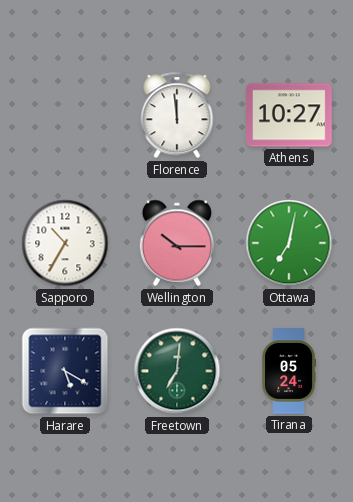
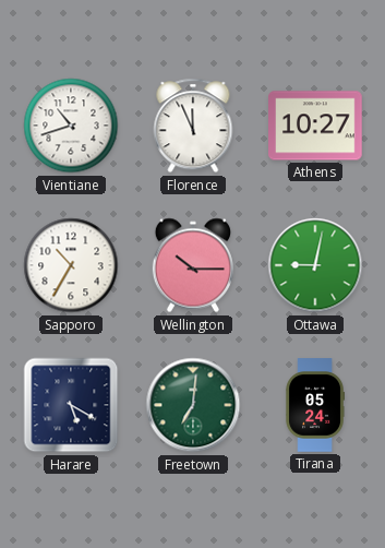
Vientiane: none -> 10:42 (71, 126)
Florence: 11:59 -> 11:56 (193, 126)
Ottawa: 7:02 -> 9:02 (315, 265)
